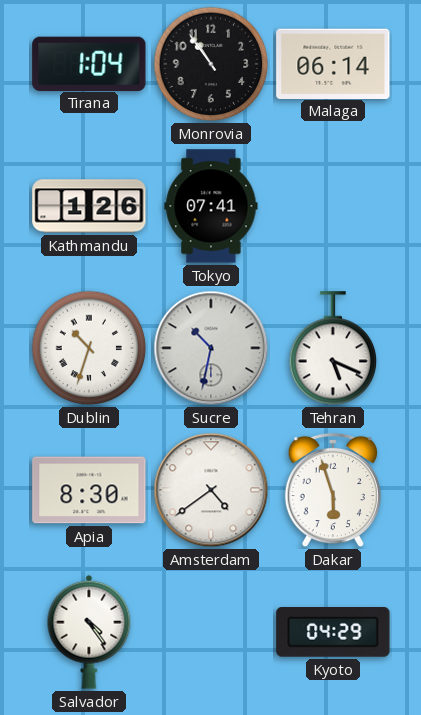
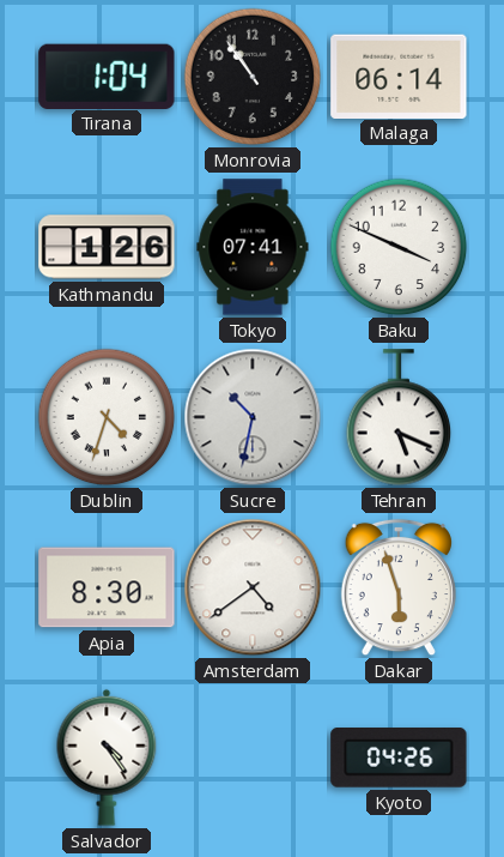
Baku: none -> 3:49 (399, 247)
Dublin: 10:33 -> 4:33 (107, 417)
Kyoto: 04:29 -> 04:26 (399, 759)
